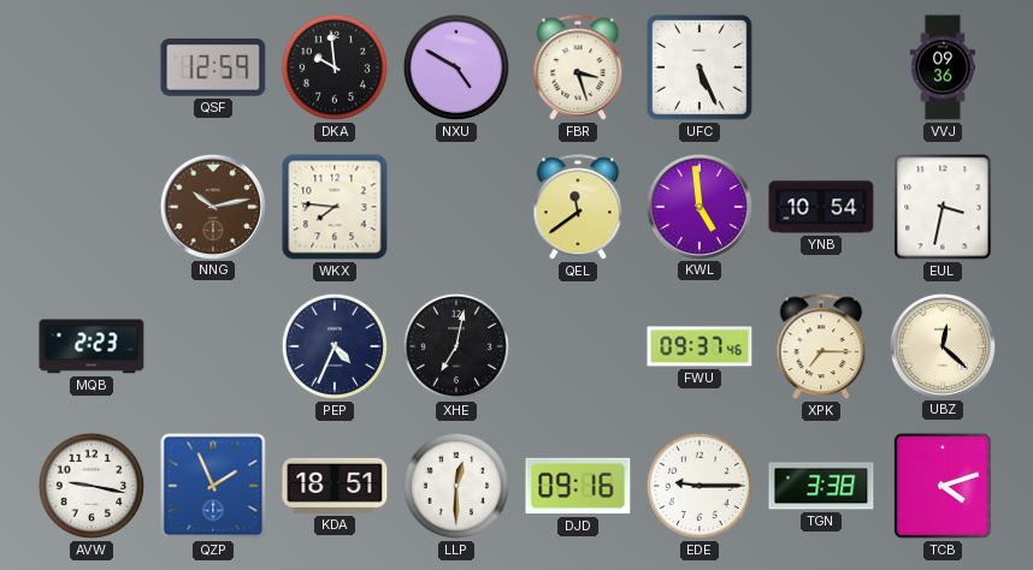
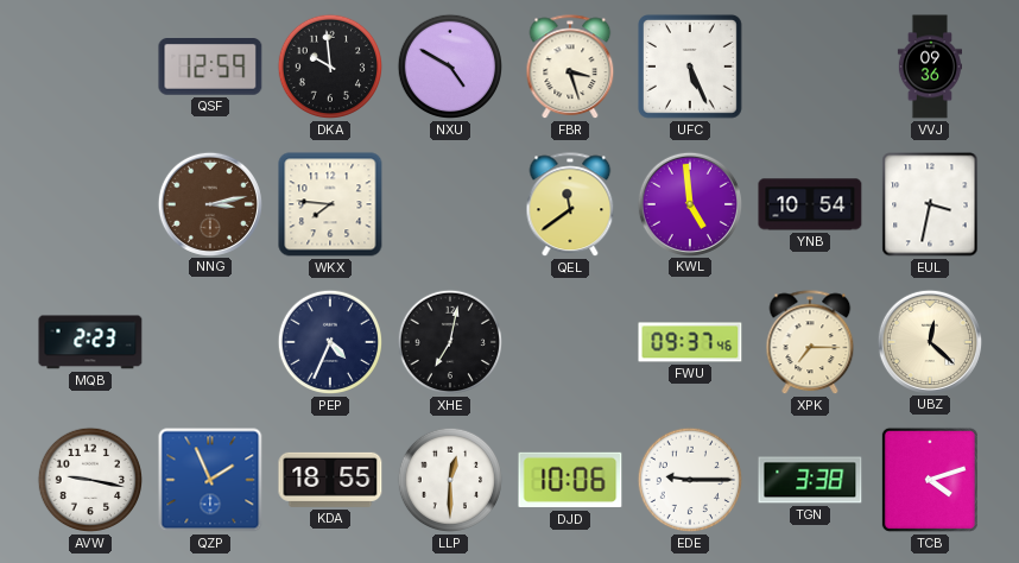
NNG: 10:13 -> 3:13 (209, 203)
KDA: 18:51 -> 18:55 (330, 480)
DJD: 09:16 -> 10:06 (570, 480)
